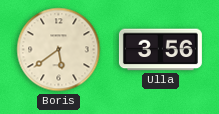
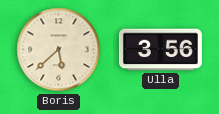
Boris: 5:39 -> 5:38 (59, 50)
